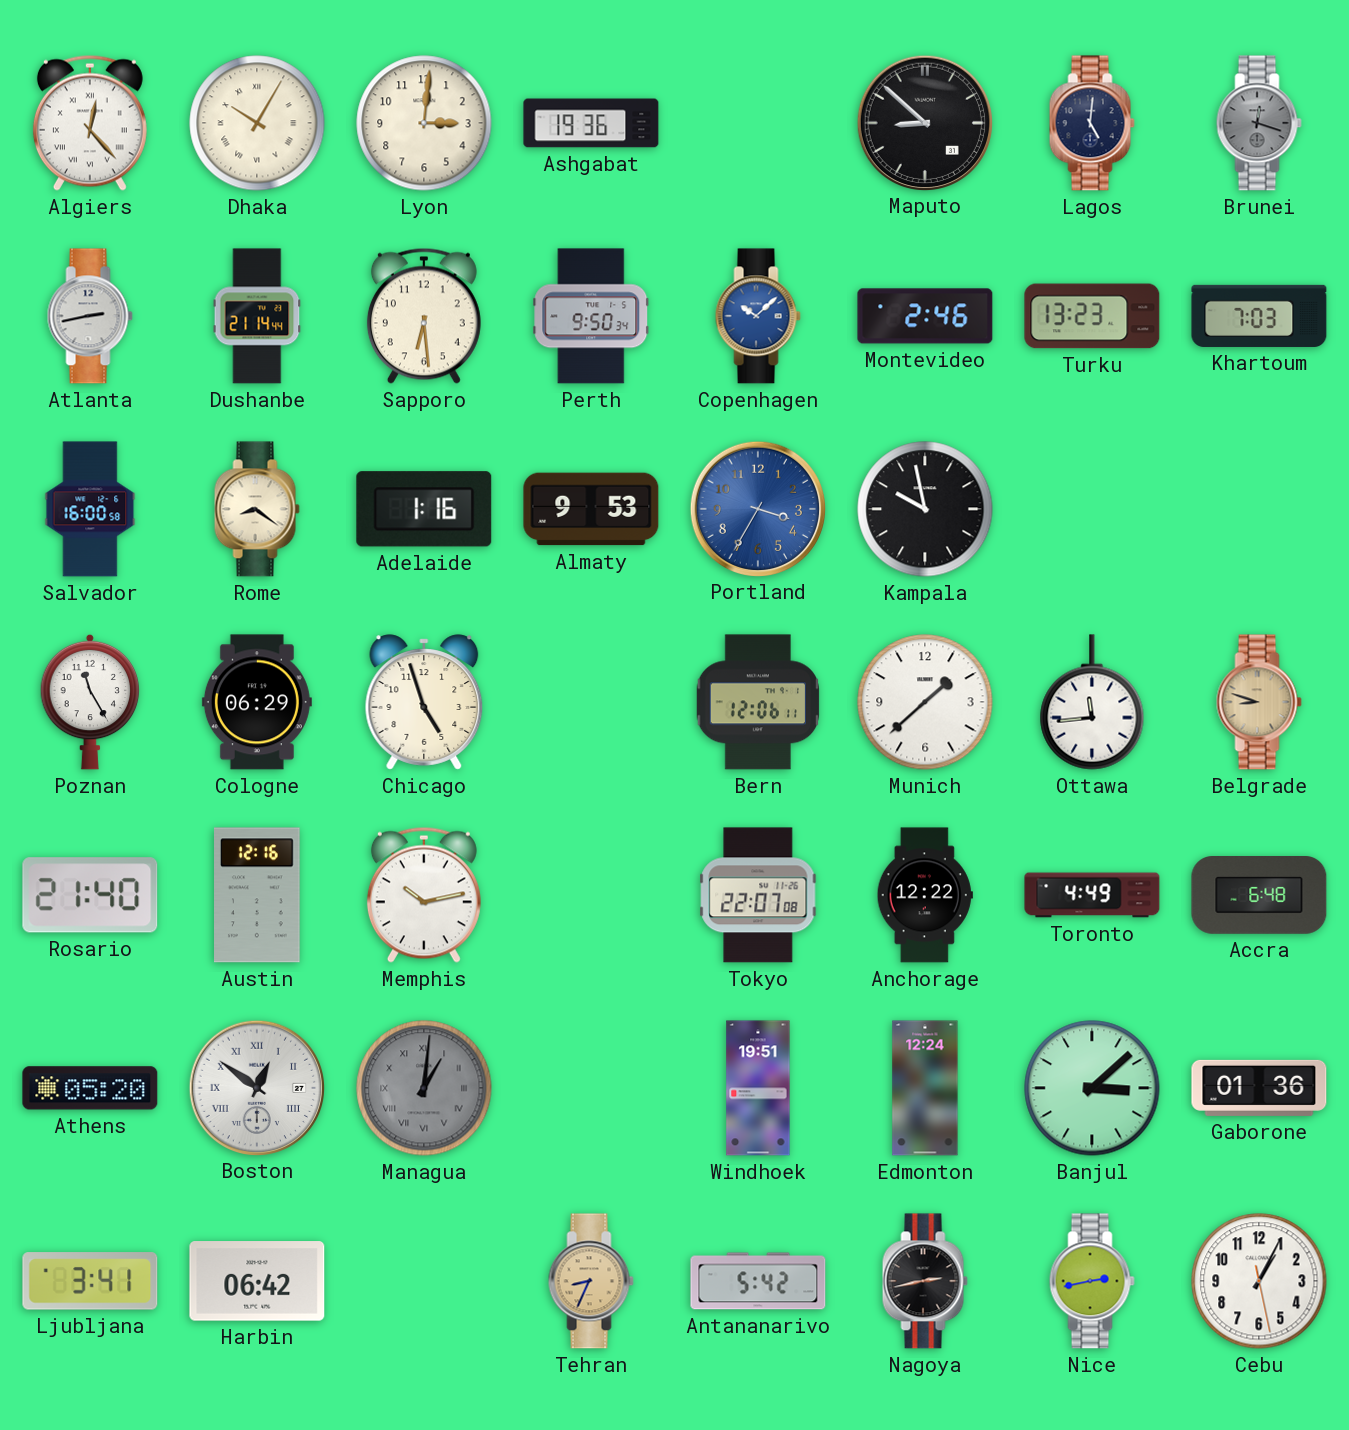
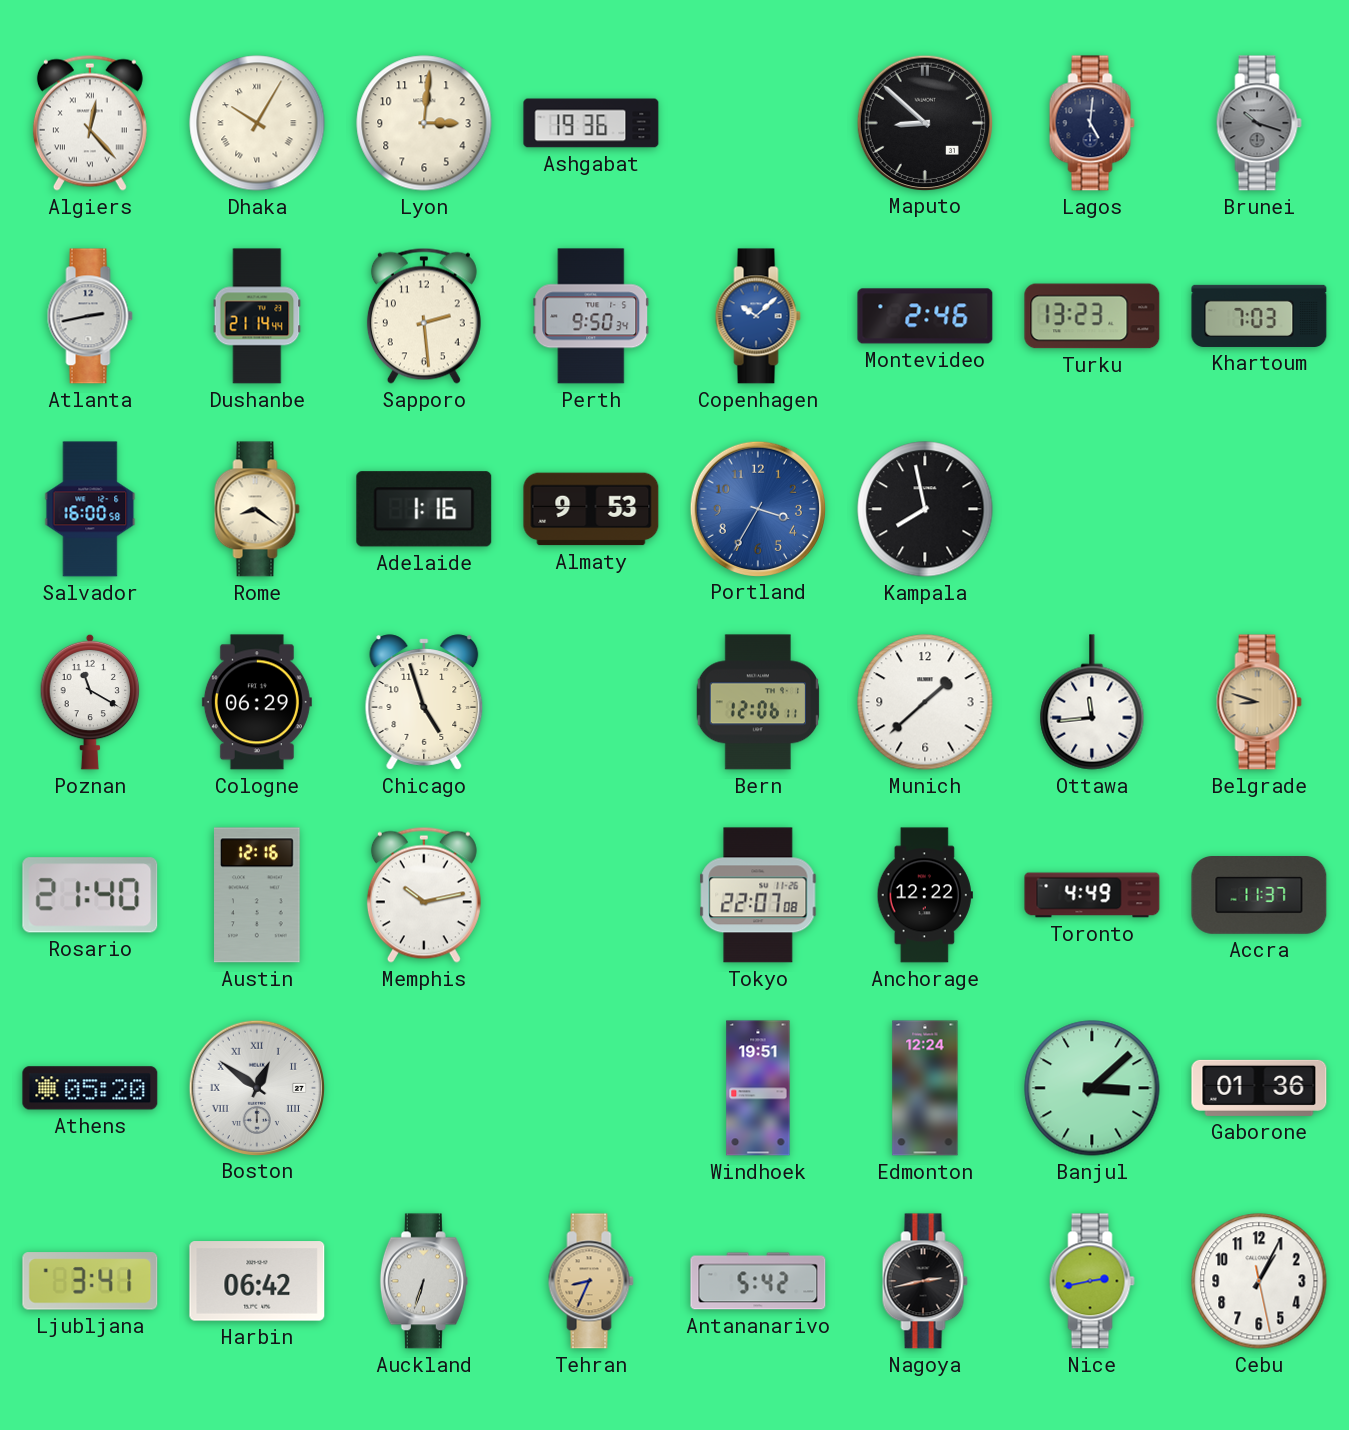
Brunei: 12:18 -> 10:18 (1259, 123)
Sapporo: 6:29 -> 2:29 (424, 316)
Kampala: 9:58 -> 7:58 (925, 509)
Poznan: 11:25 -> 11:20 (90, 702)
Accra: 6:48 -> 11:37 (1259, 896)
Managua: 1:01 -> none (424, 1088)
Auckland: none -> 6:33 (424, 1281)
